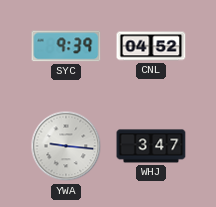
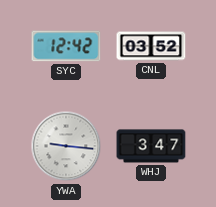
SYC: 9:39 -> 12:42 (66, 46)
CNL: 04:52 -> 03:52 (151, 46)
